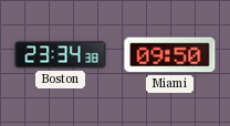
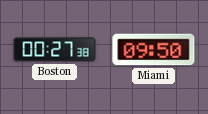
Boston: 23:34 -> 00:27 (55, 50)
